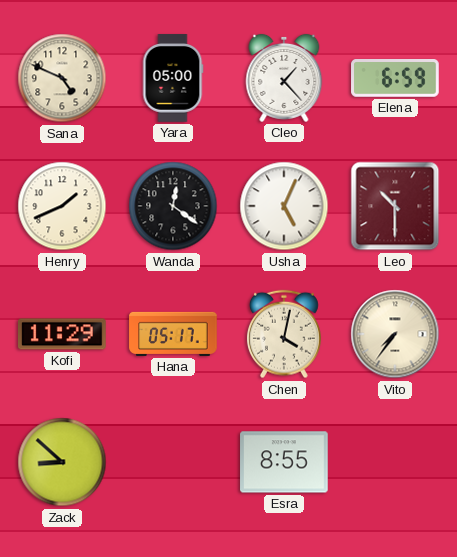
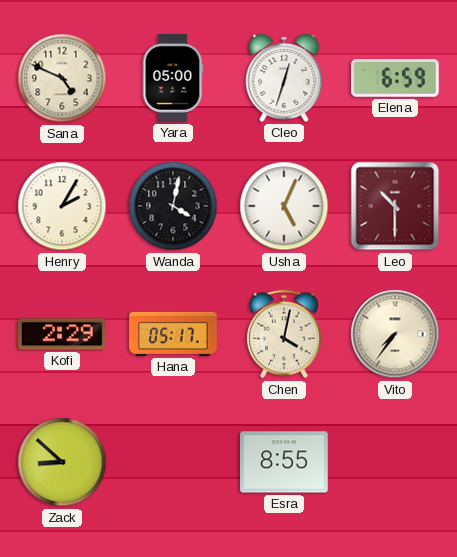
Cleo: 1:23 -> 12:33 (284, 78)
Henry: 1:41 -> 2:05 (62, 206)
Wanda: 12:21 -> 4:02 (173, 206)
Kofi: 11:29 -> 2:29 (63, 334)
